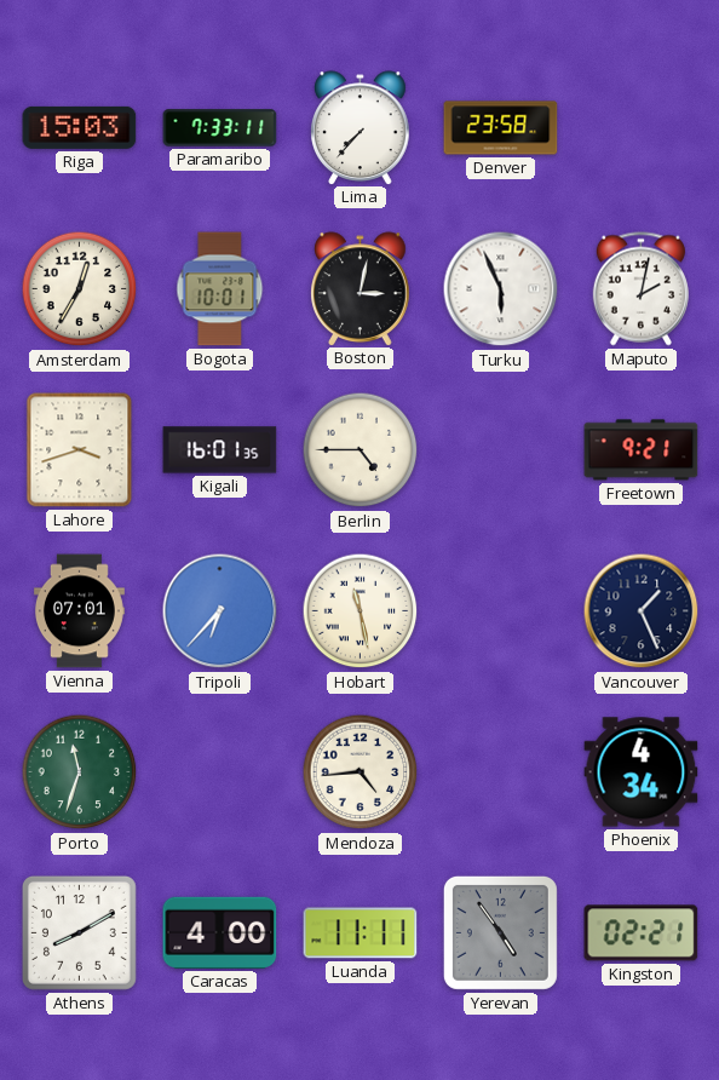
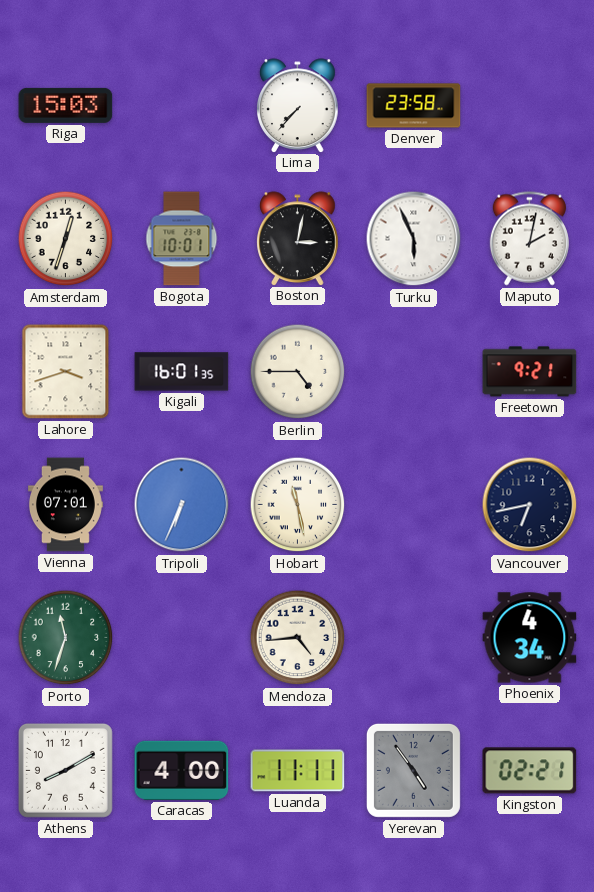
Paramaribo: 7:33 -> none (220, 128)
Amsterdam: 12:35 -> 12:33 (66, 239)
Tripoli: 6:37 -> 6:34 (182, 505)
Vancouver: 1:26 -> 6:43 (530, 505)
